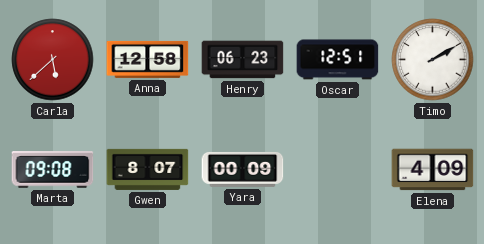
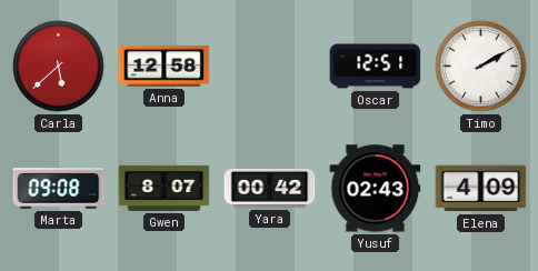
Henry: 06:23 -> none (243, 60)
Yara: 00:09 -> 00:42 (270, 188)
Yusuf: none -> 02:43 (376, 189)
